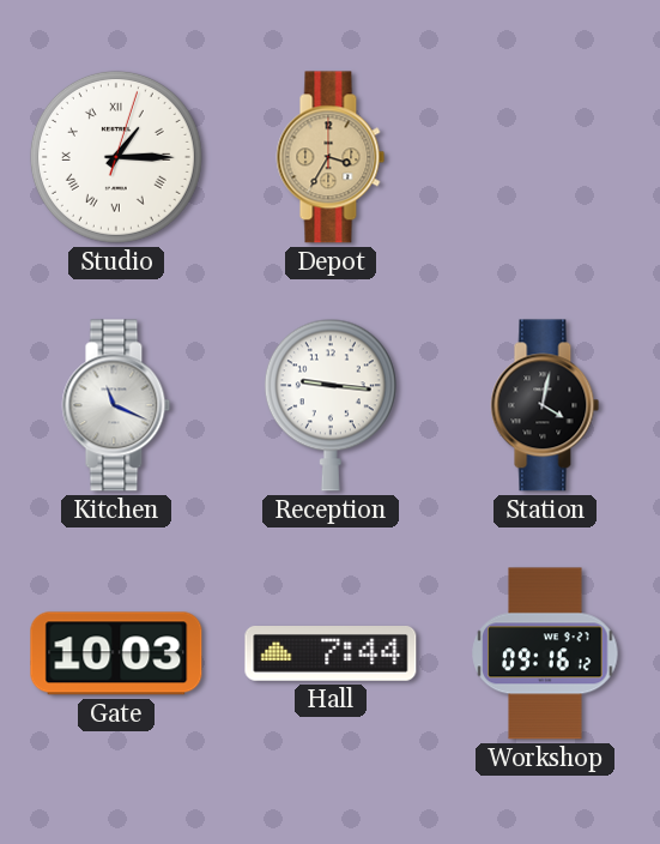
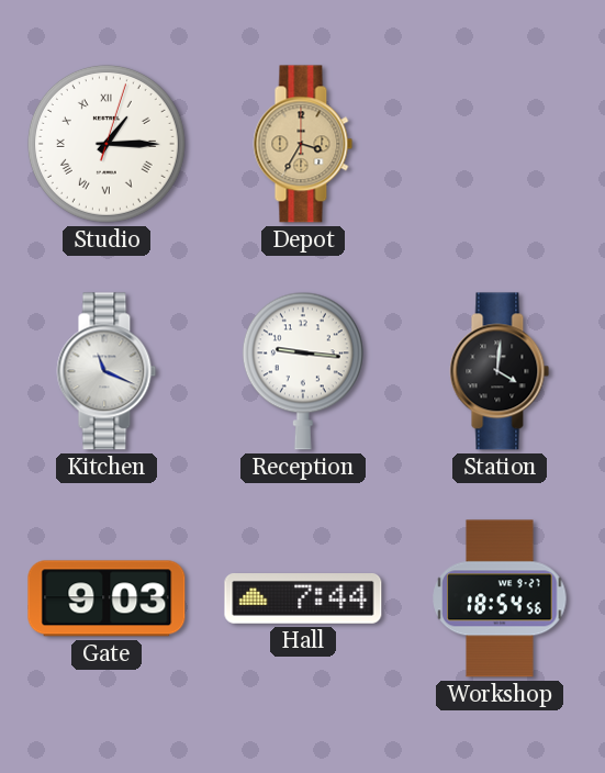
Station: 4:02 -> 4:01 (500, 371)
Gate: 10:03 -> 9:03 (107, 598)
Workshop: 09:16 -> 18:54 (500, 598)
